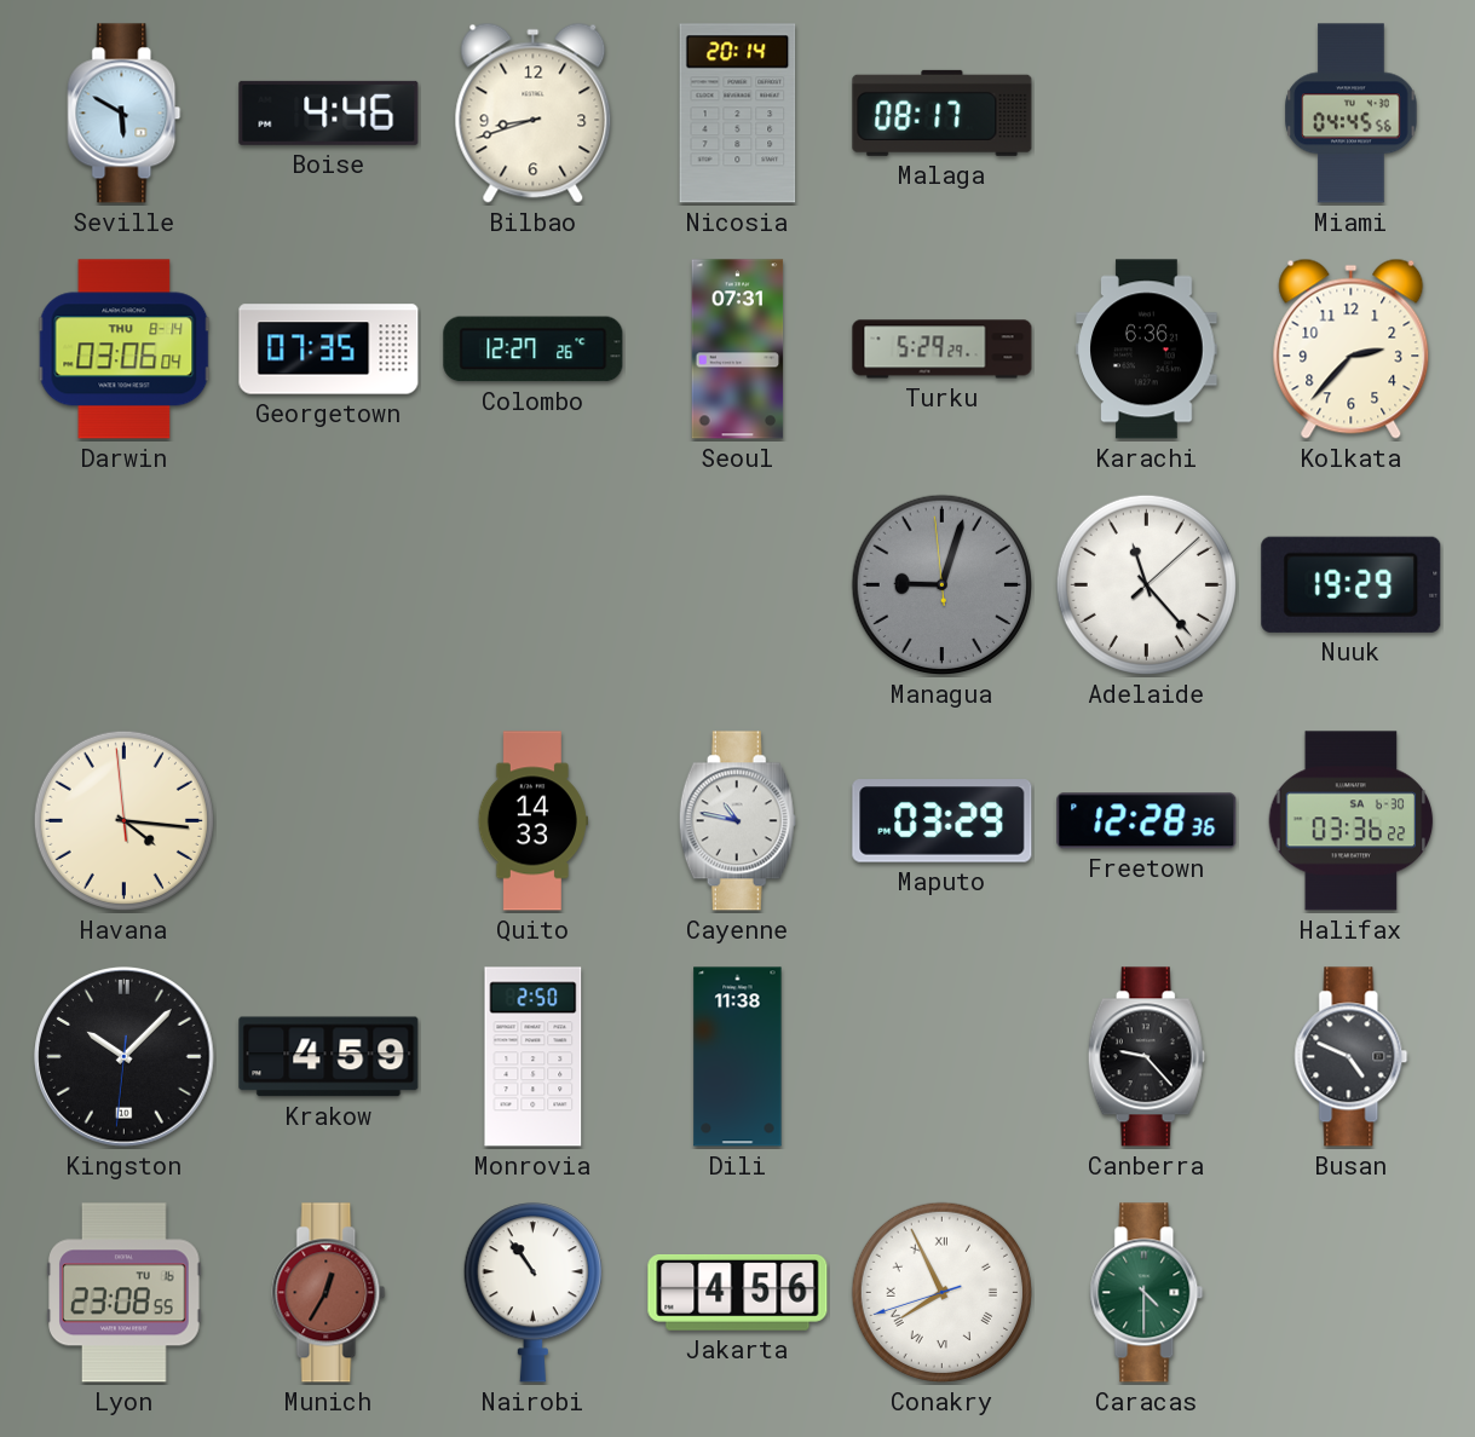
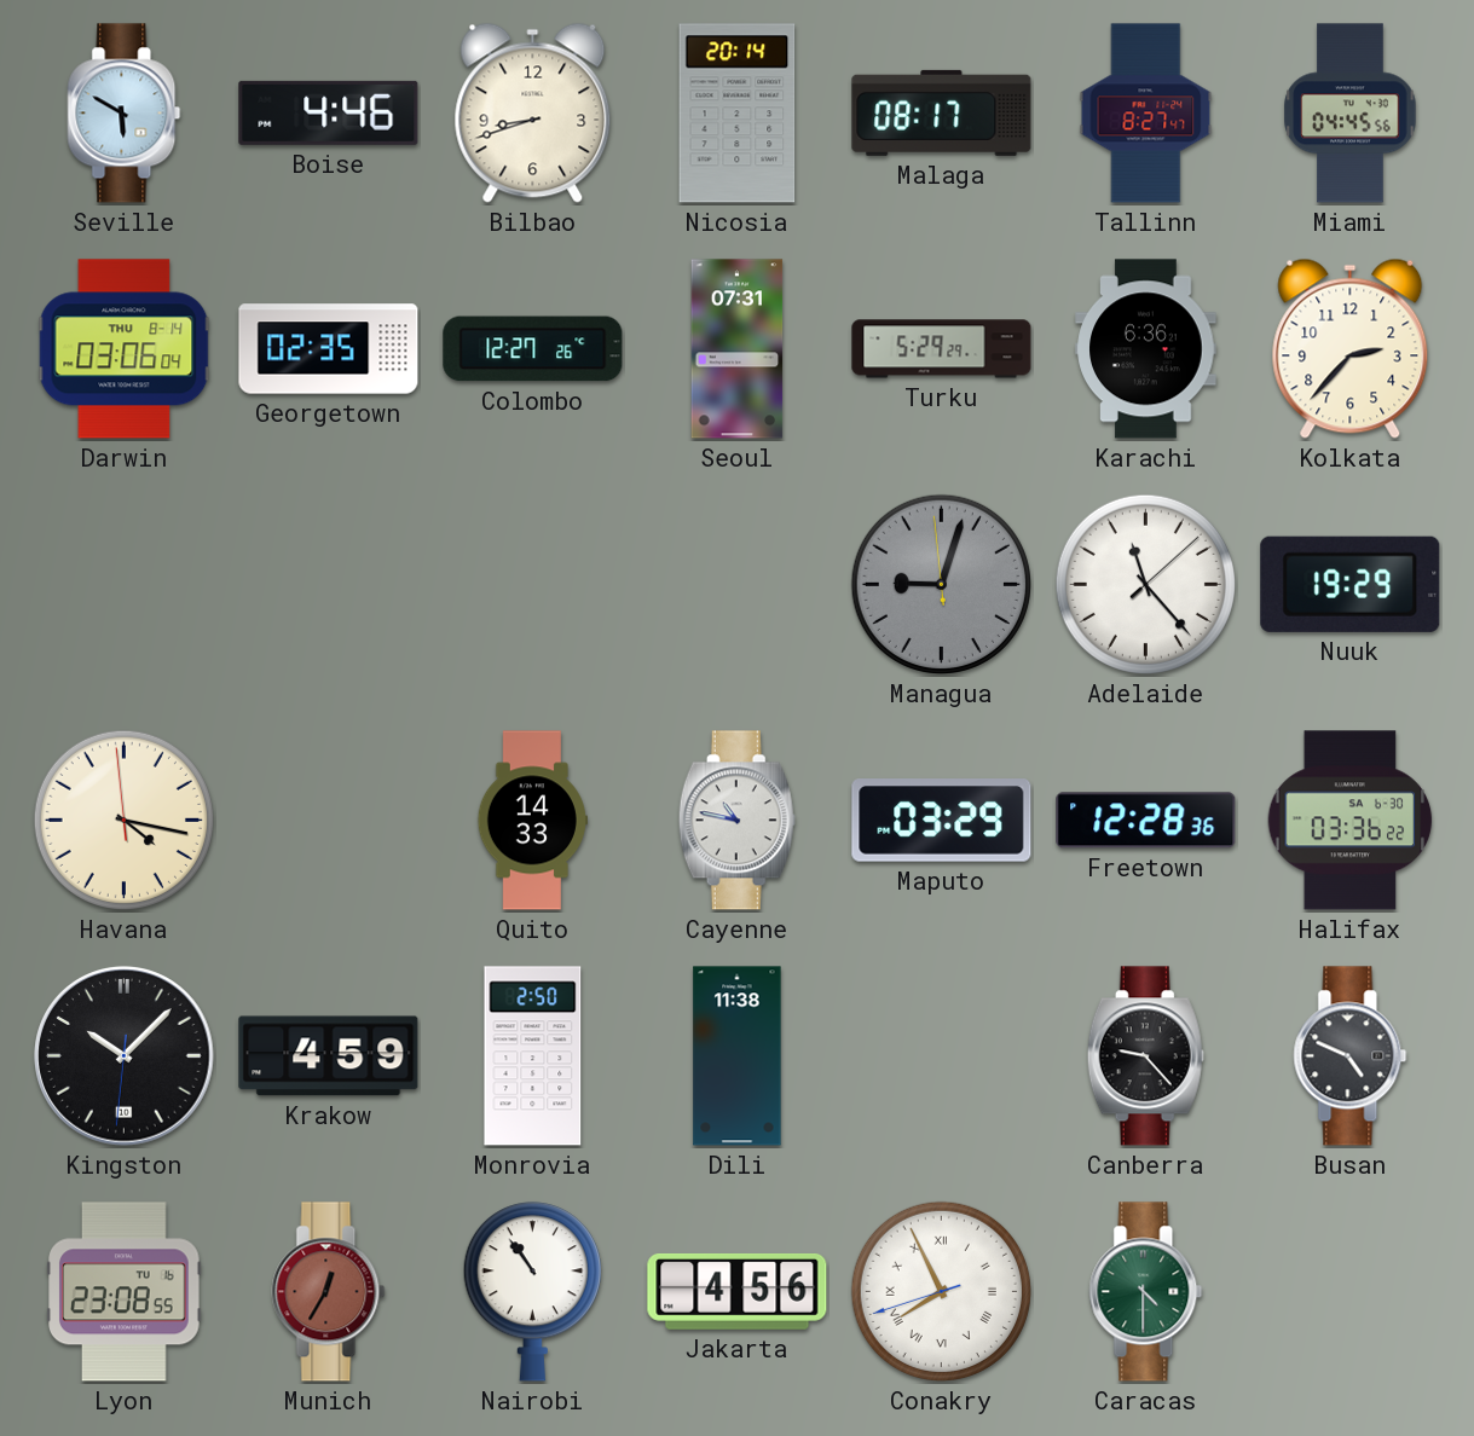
Tallinn: none -> 8:27 (1146, 114)
Georgetown: 07:35 -> 02:35 (329, 349)
Havana: 4:15 -> 4:16 (123, 820)
